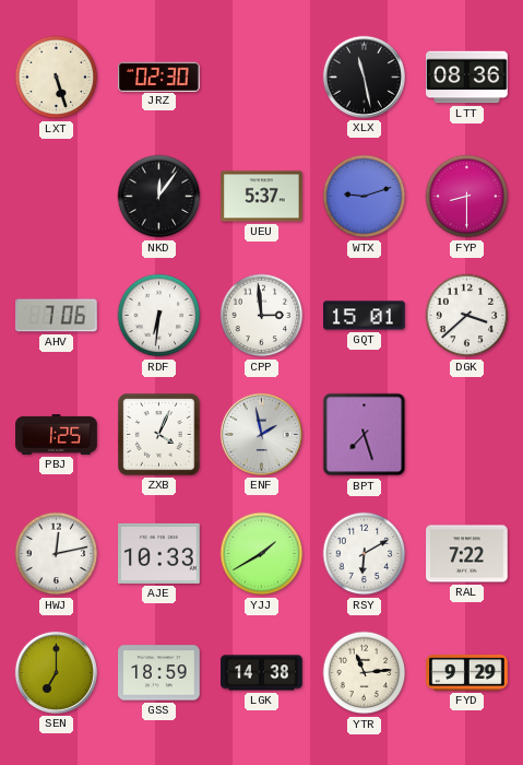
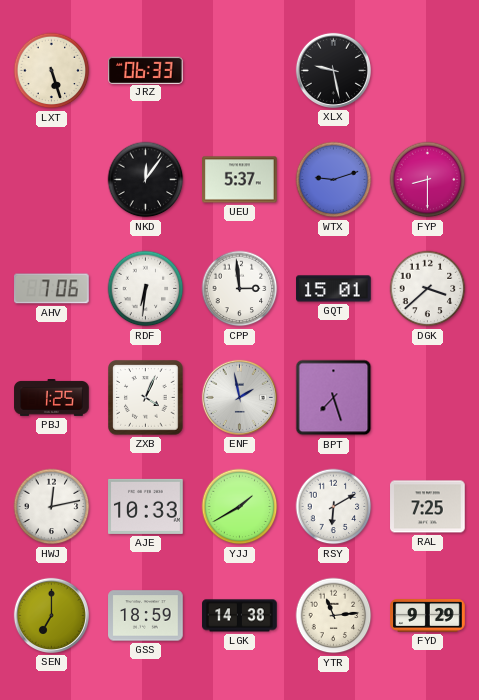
JRZ: 02:30 -> 06:33 (146, 70)
XLX: 11:28 -> 9:28 (333, 70)
LTT: 08:36 -> none (467, 78)
RAL: 7:22 -> 7:25 (428, 507)
